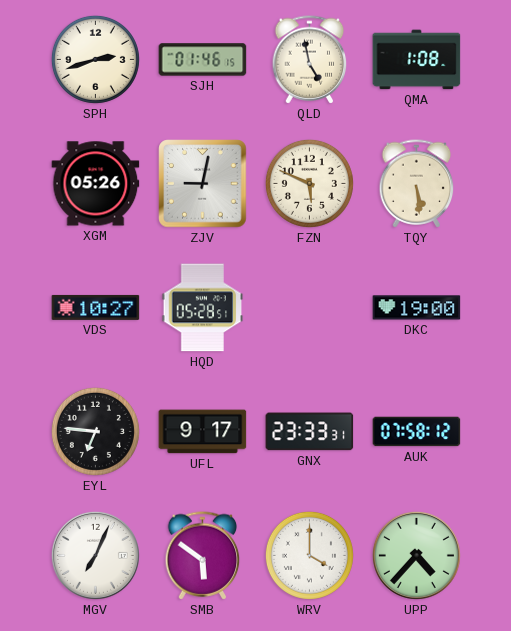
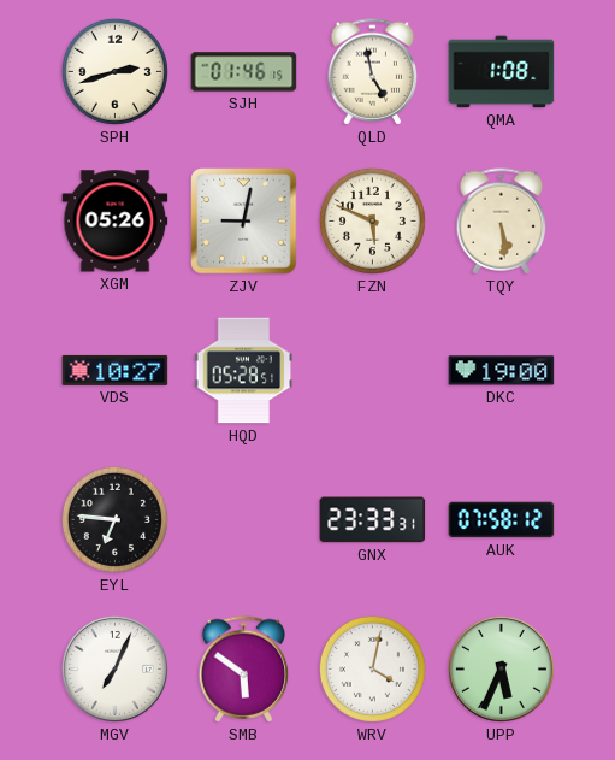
UFL: 9:17 -> none (203, 432)
WRV: 4:00 -> 4:02 (372, 668)
UPP: 4:37 -> 5:34 (501, 668)
